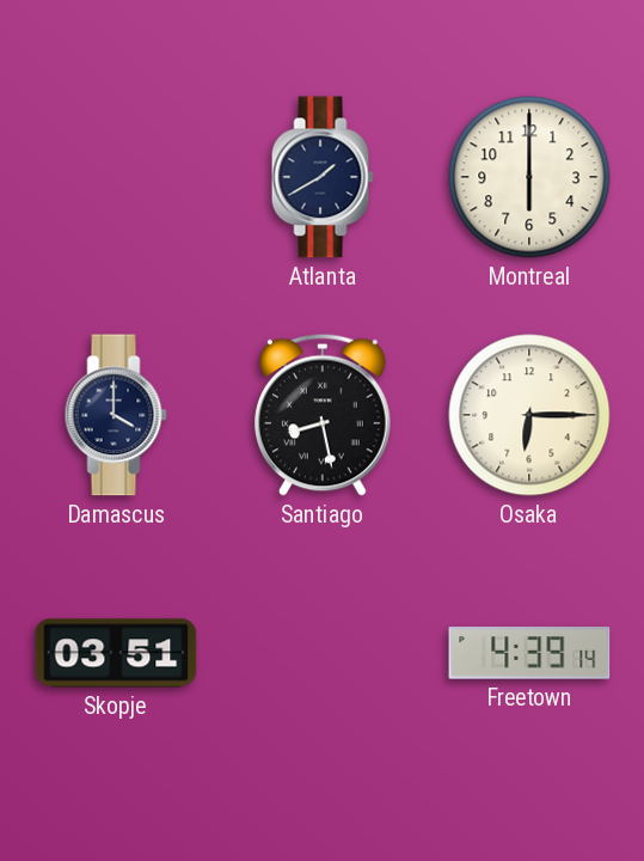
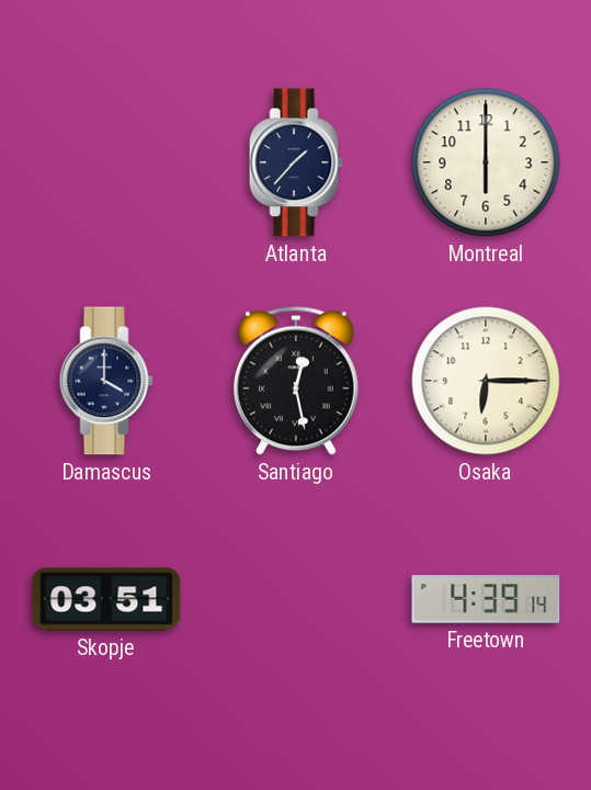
Atlanta: 1:40 -> 1:37 (296, 162)
Santiago: 8:28 -> 12:28 (297, 381)
